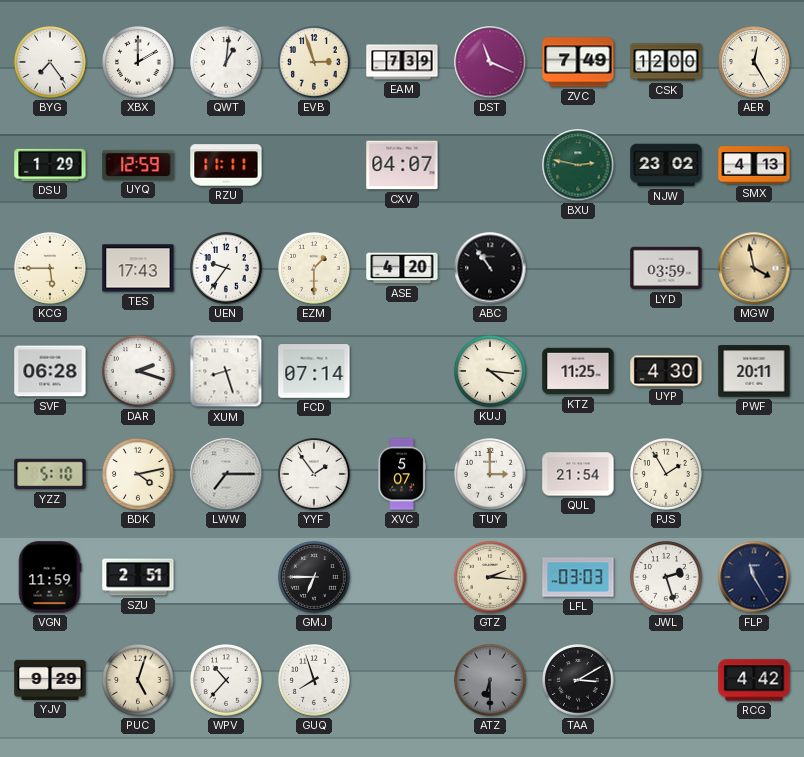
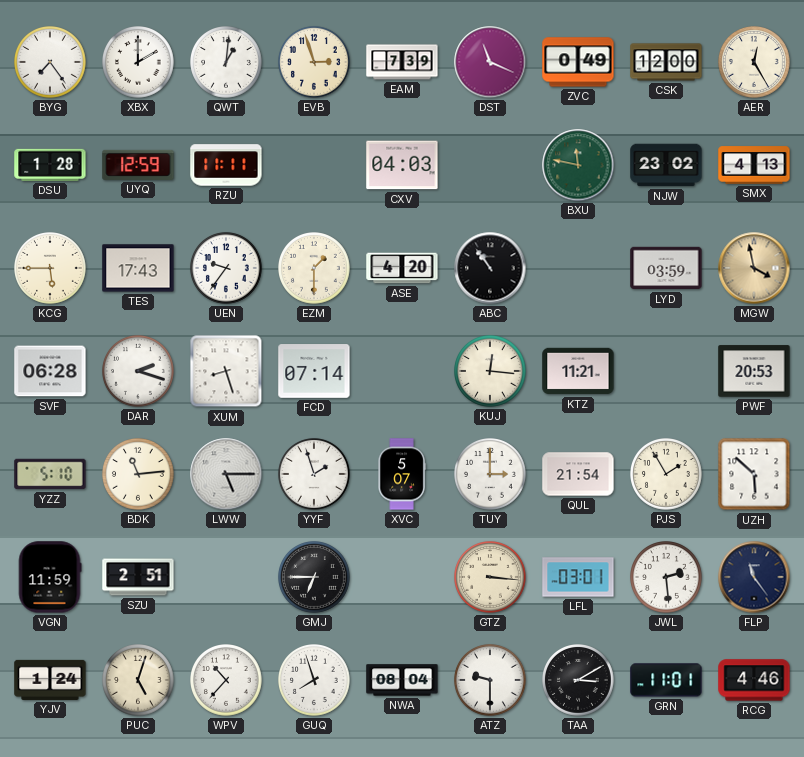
ZVC: 7:49 -> 0:49 (578, 62)
DSU: 1:29 -> 1:28 (50, 165)
CXV: 04:07 -> 04:03 (402, 165)
BXU: 2:47 -> 11:47 (578, 165)
KUJ: 4:16 -> 12:16 (491, 372)
KTZ: 11:25 -> 11:21 (578, 371)
UYP: 4:30 -> none (666, 371)
PWF: 20:11 -> 20:53 (754, 371)
BDK: 4:13 -> 11:14 (139, 475)
LWW: 7:15 -> 5:15 (226, 474)
YYF: 1:54 -> 1:57 (315, 475)
UZH: none -> 5:52 (754, 474)
GTZ: 2:16 -> 3:16 (491, 578)
LFL: 03:03 -> 03:01 (578, 577)
JWL: 2:27 -> 2:29 (667, 578)
FLP: 11:25 -> 11:24 (754, 577)
YJV: 9:29 -> 1:24 (50, 680)
NWA: none -> 08:04 (402, 680)
ATZ: 6:30 -> 9:30 (491, 681)
ATZ dial: grey -> white (491, 681)
GRN: none -> 11:01 (666, 680)
RCG: 4:42 -> 4:46 (754, 680)
